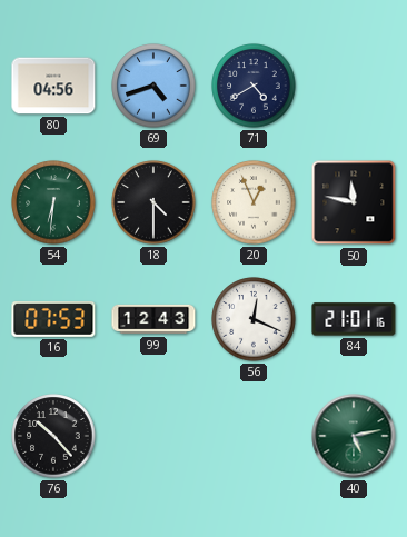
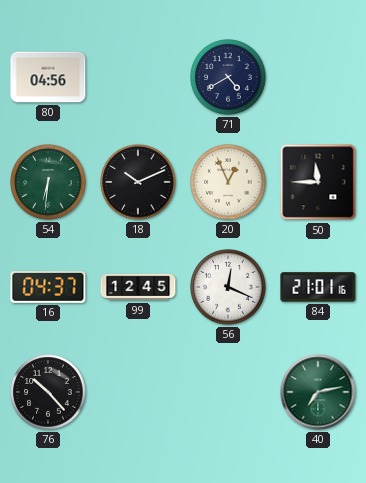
69: 4:42 -> none (153, 86)
18: 4:30 -> 10:11 (138, 182)
50: 11:47 -> 11:45 (318, 182)
16: 07:53 -> 04:37 (48, 288)
99: 12:43 -> 12:45 (138, 287)
40: 5:13 -> 7:13 (318, 392)
